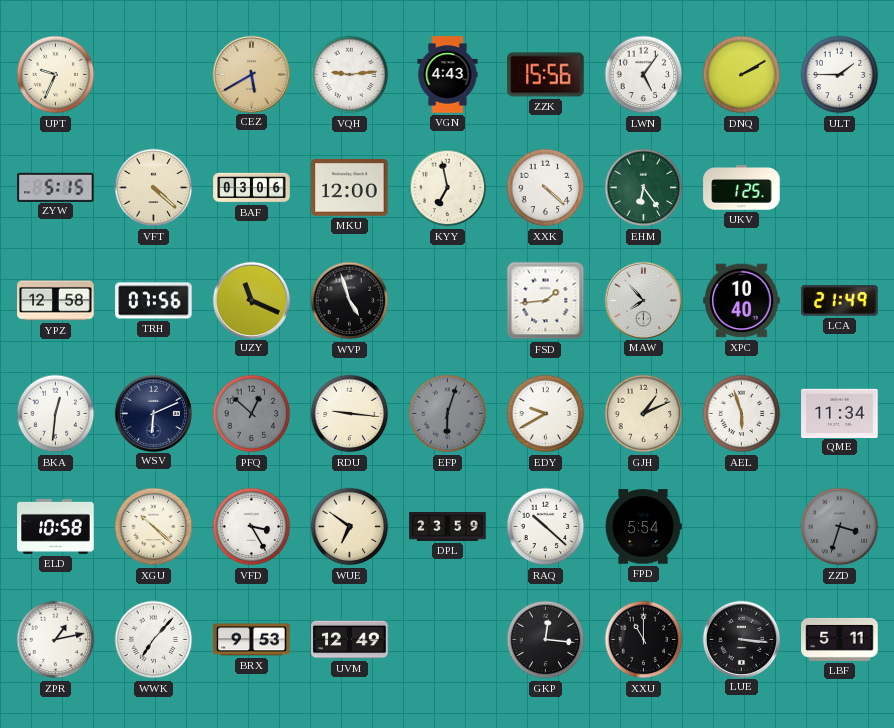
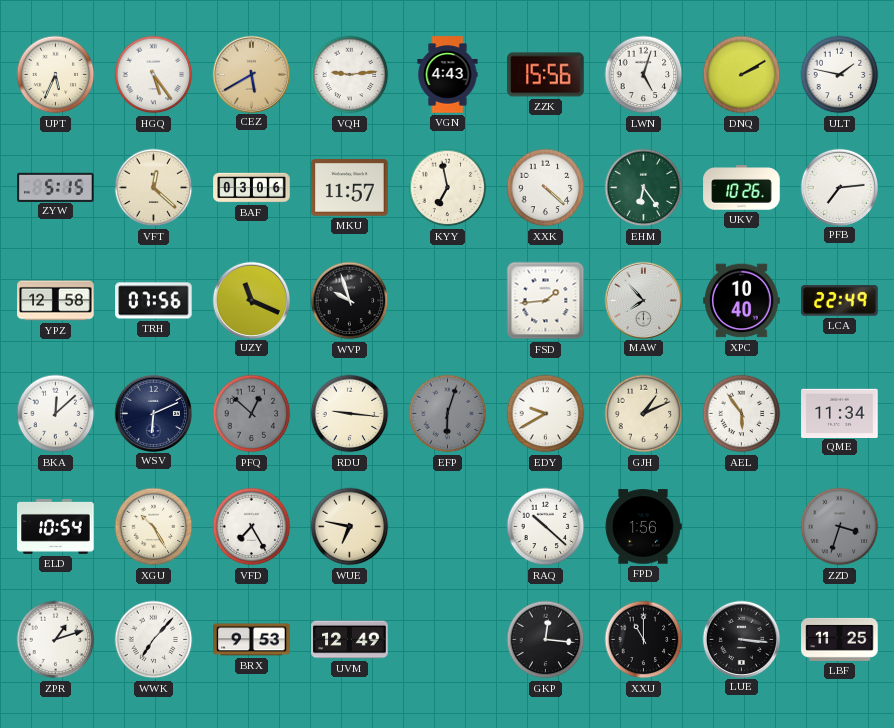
UPT: 9:34 -> 5:34 (56, 75)
HGQ: none -> 5:24 (154, 75)
LWN: 5:06 -> 5:03 (644, 75)
ULT: 1:45 -> 1:47 (840, 75)
VFT: 4:22 -> 12:22 (154, 188)
MKU: 12:00 -> 11:57 (350, 188)
UKV: 1:25 -> 10:26 (742, 188)
PFB: none -> 7:14 (839, 187)
WVP: 4:57 -> 9:57 (350, 301)
LCA: 21:49 -> 22:49 (840, 301)
BKA: 12:31 -> 12:08 (56, 414)
AEL: 5:57 -> 5:54 (742, 414)
ELD: 10:58 -> 10:54 (56, 526)
XGU: 10:22 -> 10:25 (154, 527)
VFD: 3:25 -> 7:25 (252, 527)
WUE: 6:51 -> 6:47 (350, 527)
DPL: 23:59 -> none (448, 526)
FPD: 5:54 -> 1:56 (643, 527)
ZPR: 1:13 -> 1:12 (56, 640)
LBF: 5:11 -> 11:25 (840, 639)
